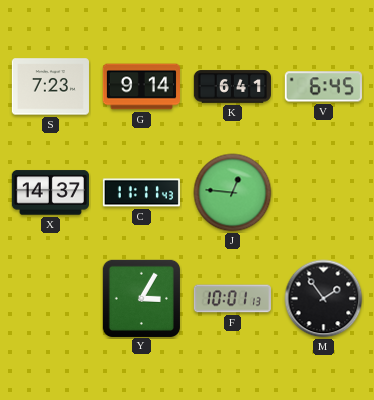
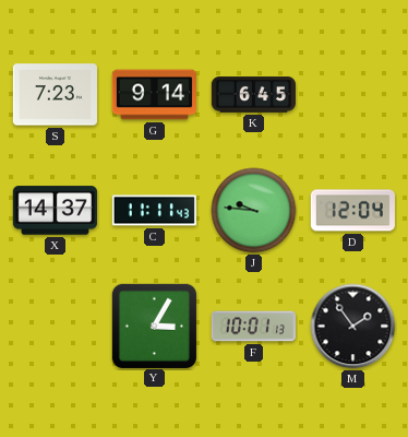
K: 6:41 -> 6:45 (253, 95)
V: 6:45 -> none (323, 87)
J: 12:46 -> 9:46 (254, 211)
D: none -> 12:04 (352, 211)
